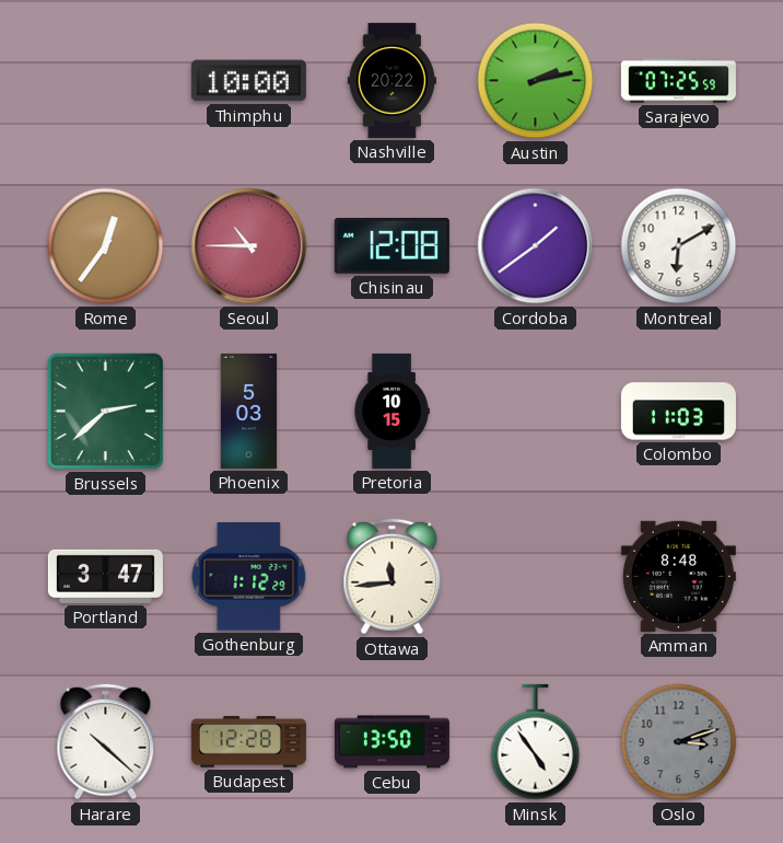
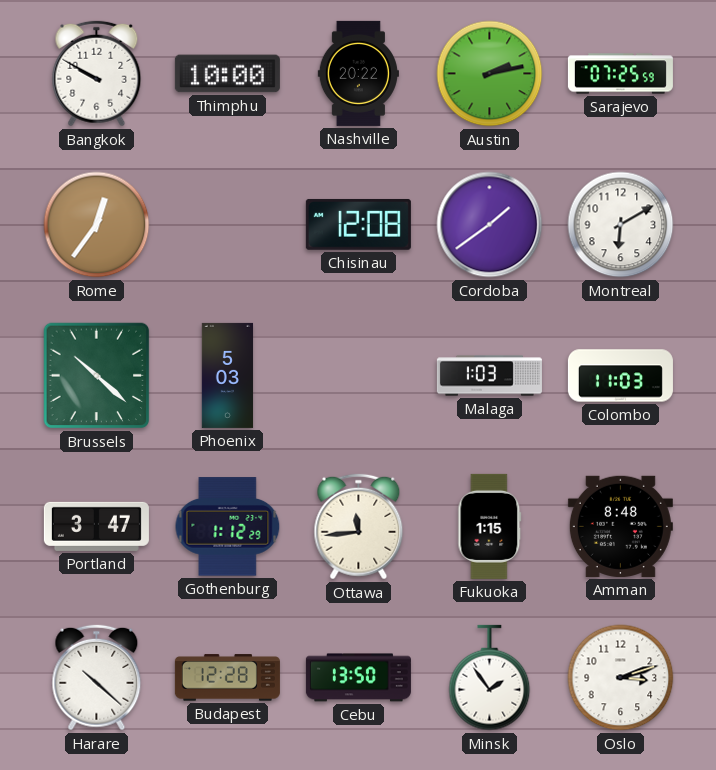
Bangkok: none -> 9:50 (97, 74)
Seoul: 10:45 -> none (249, 246)
Brussels: 2:38 -> 10:22 (97, 376)
Pretoria: 10:15 -> none (391, 411)
Malaga: none -> 1:03 (489, 376)
Fukuoka: none -> 1:15 (490, 526)
Minsk: 4:54 -> 1:54 (490, 678)
Oslo dial: grey -> white (621, 678)
